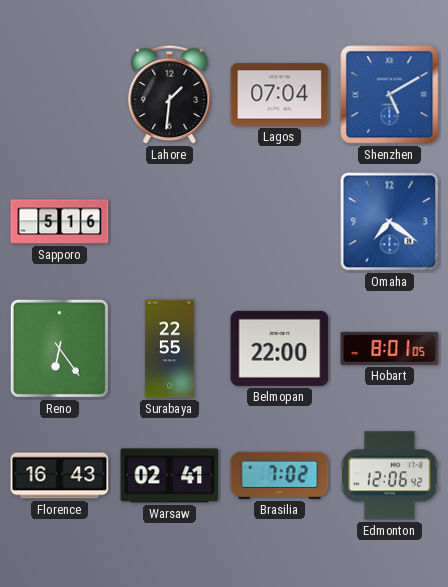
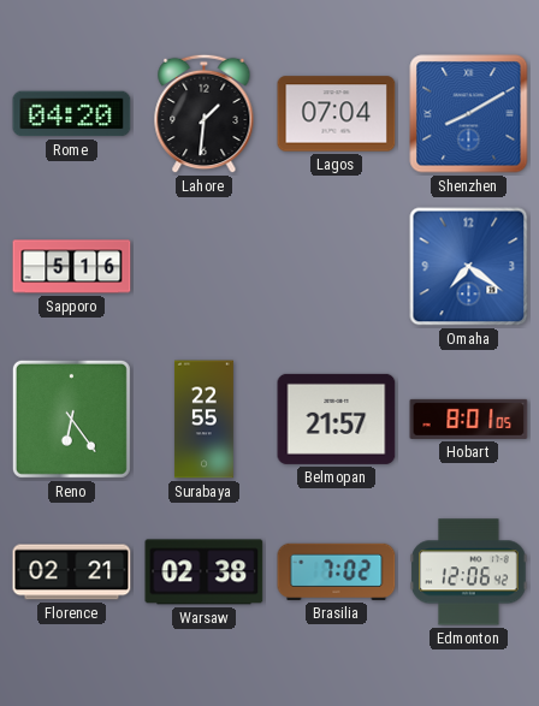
Rome: none -> 04:20 (72, 114)
Shenzhen: 5:10 -> 8:10 (469, 114)
Belmopan: 22:00 -> 21:57 (337, 419)
Florence: 16:43 -> 02:21 (72, 572)
Warsaw: 02:41 -> 02:38 (205, 572)
